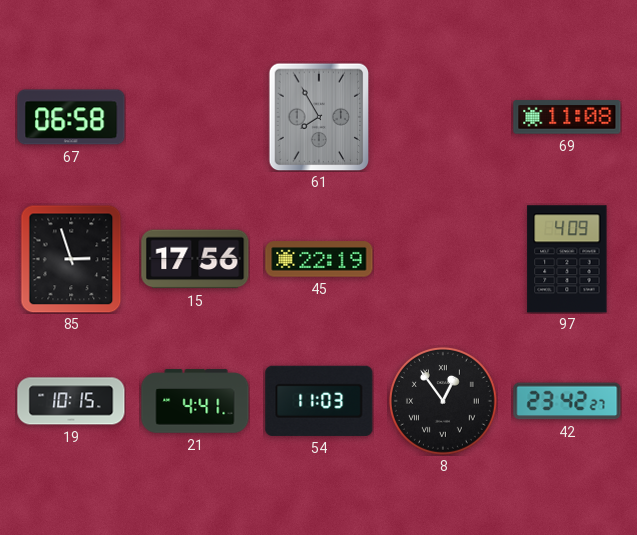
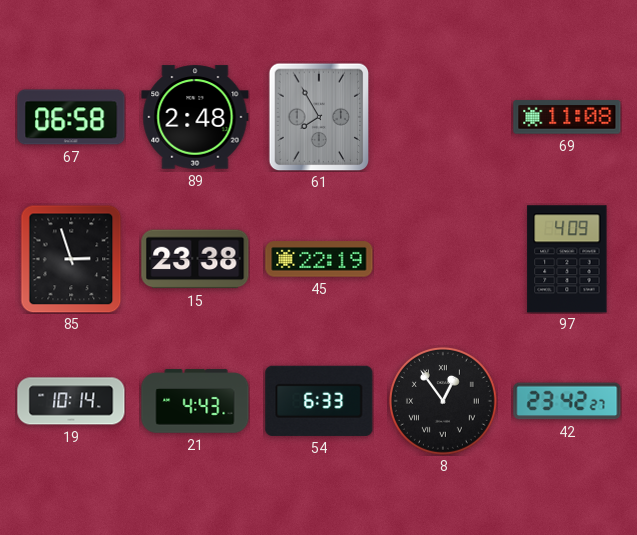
89: none -> 2:48 (195, 117)
15: 17:56 -> 23:38 (195, 259)
19: 10:15 -> 10:14 (71, 401)
21: 4:41 -> 4:43 (195, 401)
54: 11:03 -> 6:33 (319, 401)
